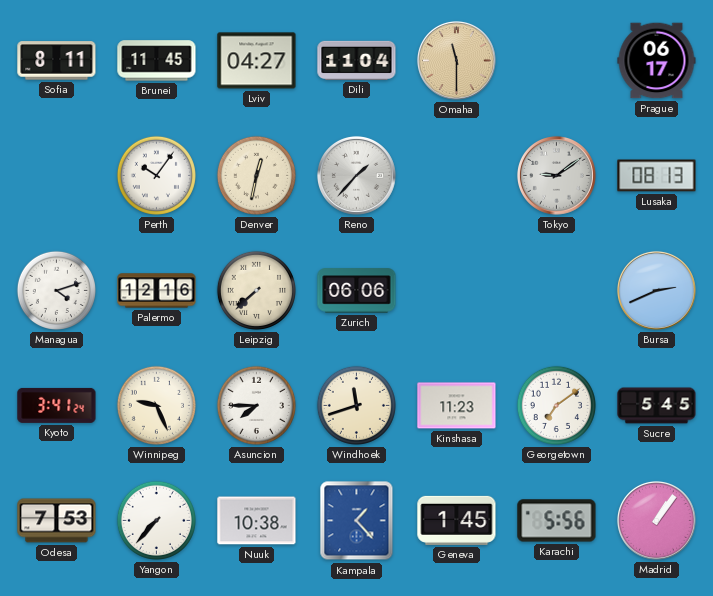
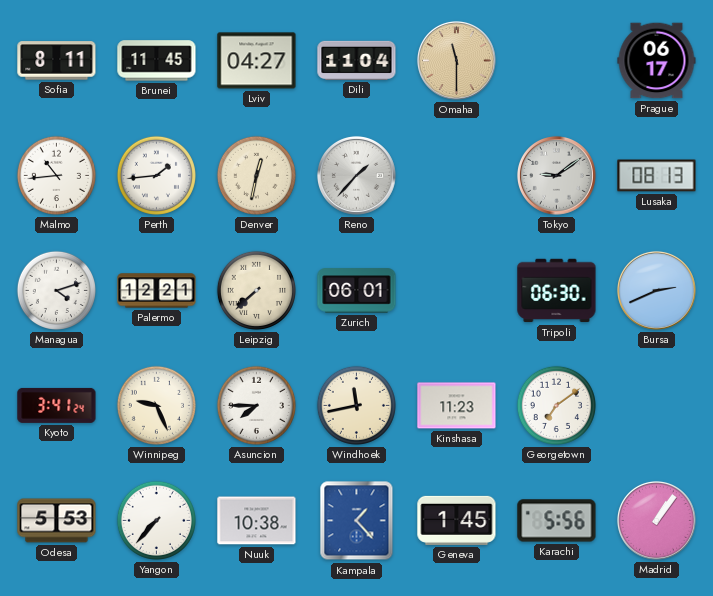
Malmo: none -> 10:44 (56, 175)
Perth: 10:06 -> 1:44 (156, 175)
Palermo: 12:16 -> 12:21 (157, 291)
Zurich: 06:06 -> 06:01 (357, 291)
Tripoli: none -> 06:30 (557, 291)
Windhoek: 11:42 -> 11:43 (356, 405)
Sucre: 5:45 -> none (657, 406)
Odesa: 7:53 -> 5:53 (57, 521)
